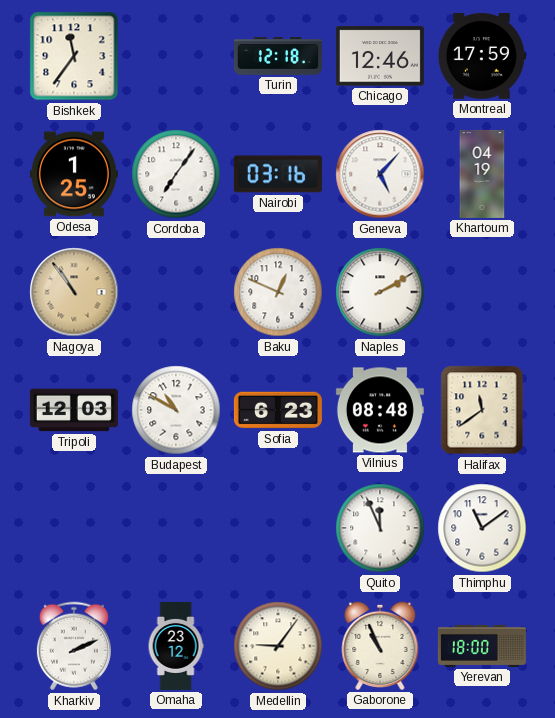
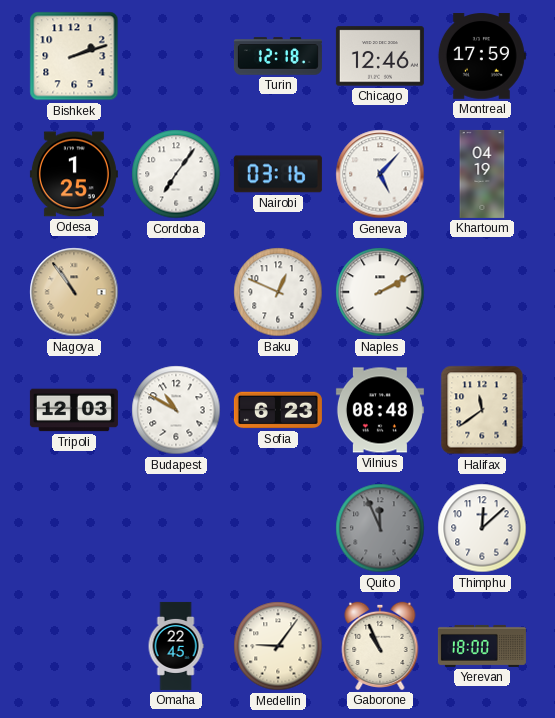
Bishkek: 11:36 -> 2:12 (74, 56)
Quito dial: white -> grey (380, 528)
Thimphu: 11:09 -> 12:08 (482, 528)
Kharkiv: 2:11 -> none (74, 646)
Omaha: 23:12 -> 22:45 (176, 646)
